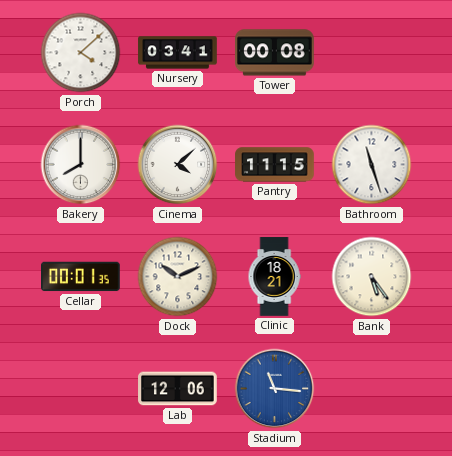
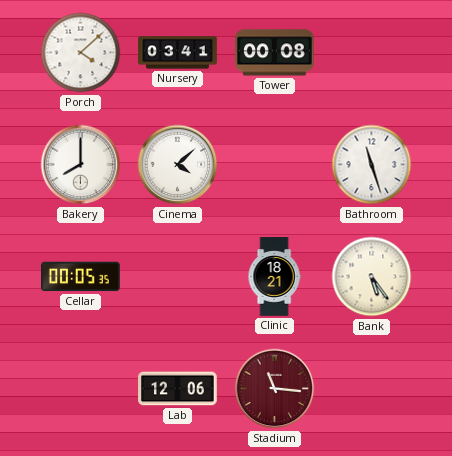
Pantry: 11:15 -> none (275, 165)
Cellar: 00:01 -> 00:05 (81, 277)
Dock: 10:11 -> none (178, 277)
Stadium dial: blue -> burgundy (275, 389)
